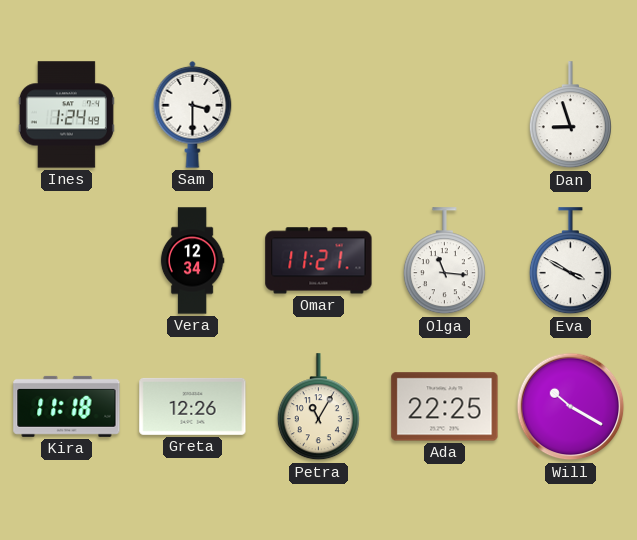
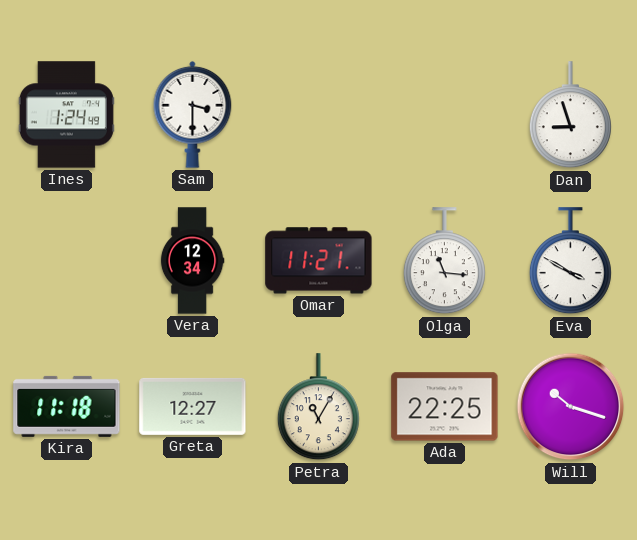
Greta: 12:26 -> 12:27 (193, 406)
Will: 10:20 -> 10:18 (571, 407)
